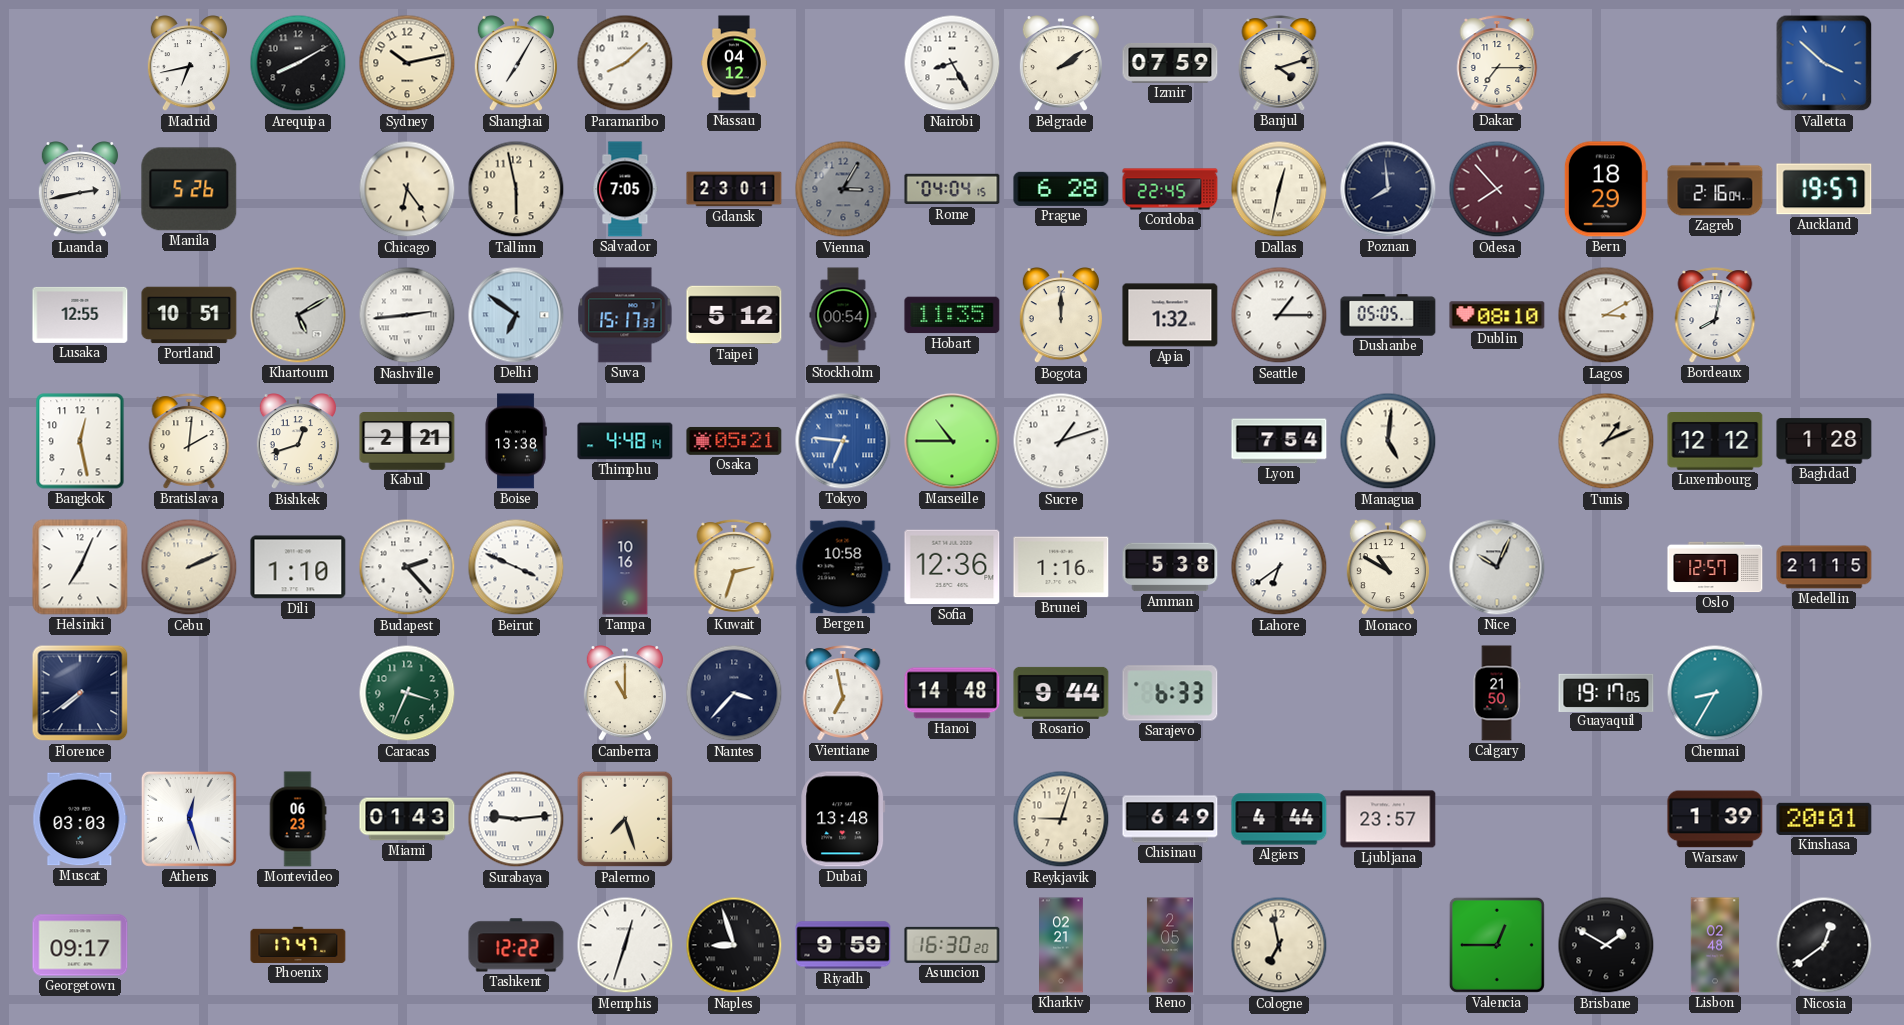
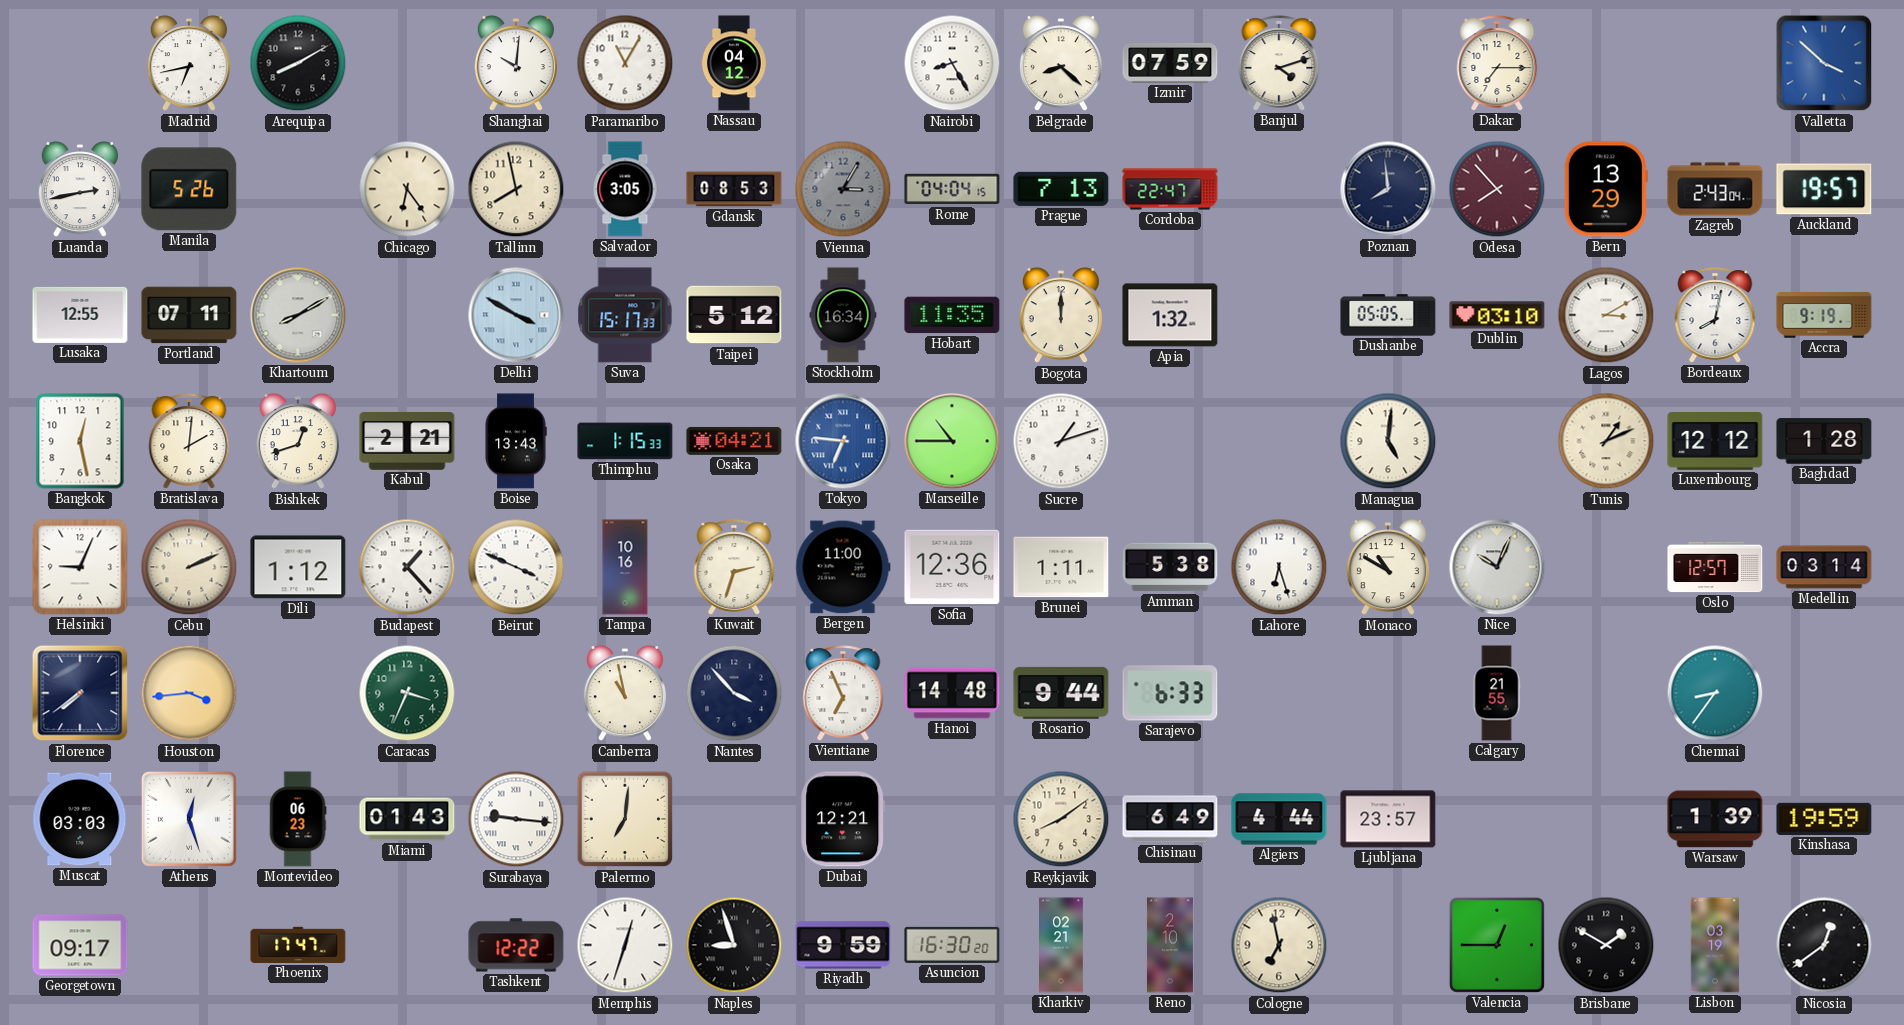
Sydney: 10:13 -> none (407, 63)
Shanghai: 7:05 -> 10:01 (516, 64)
Paramaribo: 8:08 -> 11:05 (625, 63)
Belgrade: 2:09 -> 8:22 (1061, 64)
Tallinn: 5:58 -> 7:58 (516, 189)
Salvador: 7:05 -> 3:05 (625, 189)
Gdansk: 23:01 -> 08:53 (734, 189)
Prague: 6:28 -> 7:13 (1061, 189)
Cordoba: 22:45 -> 22:47 (1170, 189)
Dallas: 12:32 -> none (1279, 189)
Bern: 18:29 -> 13:29 (1606, 189)
Zagreb: 2:16 -> 2:43 (1715, 189)
Portland: 10:51 -> 07:11 (189, 315)
Khartoum: 5:10 -> 8:10 (298, 315)
Nashville: 2:44 -> none (407, 315)
Delhi: 6:51 -> 3:50 (516, 315)
Stockholm: 00:54 -> 16:34 (843, 315)
Seattle: 1:15 -> none (1279, 315)
Dublin: 08:10 -> 03:10 (1497, 315)
Accra: none -> 9:19 (1824, 315)
Boise: 13:38 -> 13:43 (516, 441)
Thimphu: 4:48 -> 1:15 (625, 441)
Osaka: 05:21 -> 04:21 (734, 441)
Lyon: 7:54 -> none (1279, 441)
Helsinki: 7:04 -> 9:04 (80, 567)
Dili: 1:10 -> 1:12 (298, 567)
Budapest: 2:23 -> 1:23 (407, 567)
Bergen: 10:58 -> 11:00 (843, 567)
Brunei: 1:16 -> 1:11 (1061, 567)
Lahore: 6:39 -> 6:27 (1279, 567)
Medellin: 21:15 -> 03:14 (1824, 567)
Houston: none -> 3:44 (189, 693)
Canberra: 11:00 -> 10:58 (625, 694)
Nantes: 3:37 -> 3:53 (734, 693)
Vientiane: 6:58 -> 6:56 (843, 693)
Calgary: 21:50 -> 21:55 (1497, 693)
Guayaquil: 19:17 -> none (1606, 692)
Chennai: 8:35 -> 8:36 (1715, 693)
Surabaya: 9:14 -> 9:16 (516, 819)
Palermo: 7:27 -> 7:01 (625, 819)
Dubai: 13:48 -> 12:21 (843, 819)
Reykjavik: 9:03 -> 8:09 (1061, 819)
Kinshasa: 20:01 -> 19:59 (1824, 819)
Reno: 2:05 -> 2:10 (1170, 945)
Lisbon: 02:48 -> 03:19 (1715, 945)
